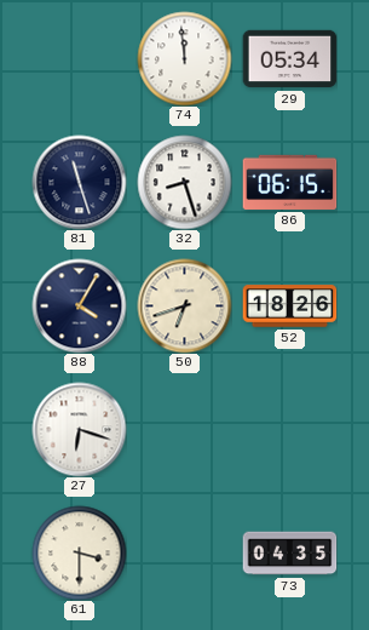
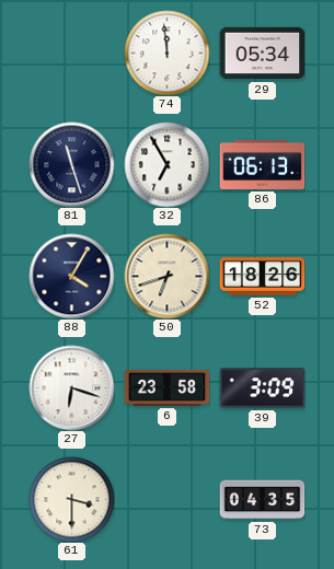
32: 8:27 -> 6:55 (166, 164)
86: 06:15 -> 06:13 (262, 164)
6: none -> 23:58 (166, 387)
39: none -> 3:09 (262, 388)
